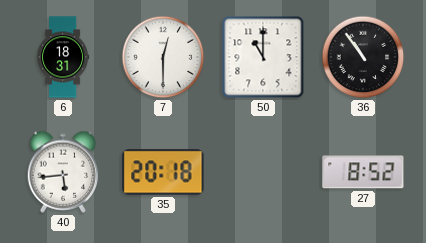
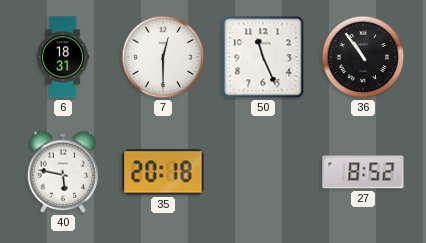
50: 11:00 -> 11:26 (263, 57)
40: 5:44 -> 5:47 (63, 172)
